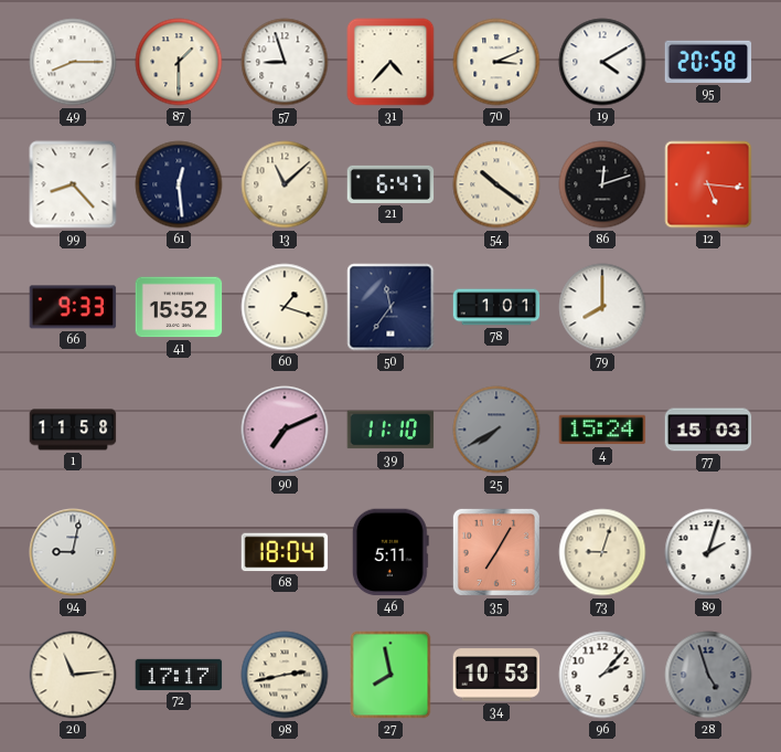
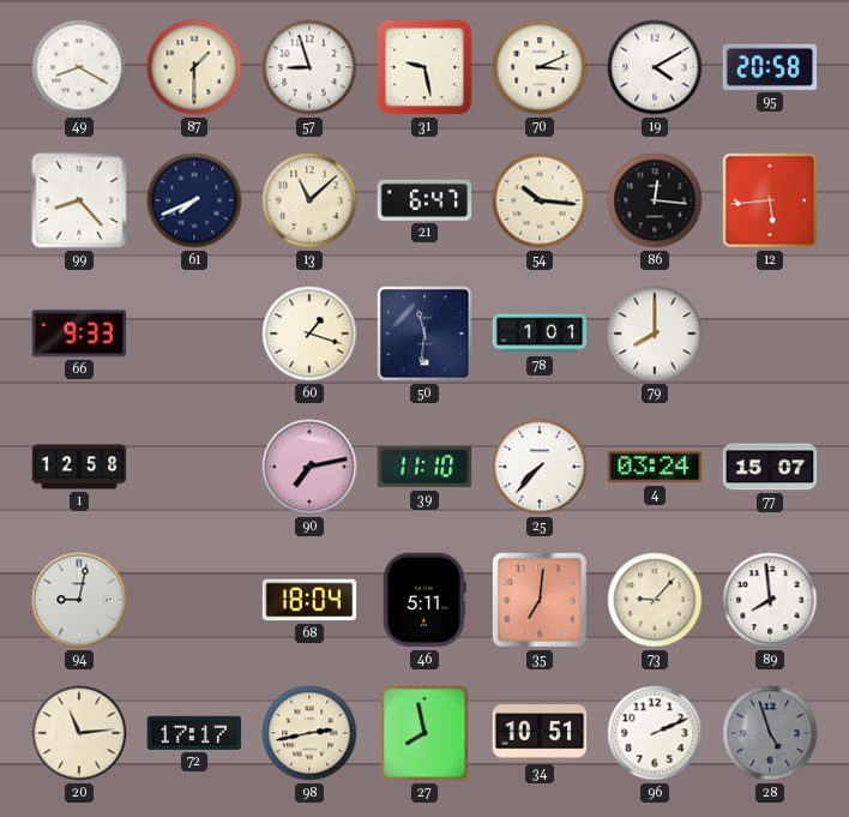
49: 8:15 -> 8:20 (79, 67)
31: 4:37 -> 9:28 (424, 67)
61: 12:29 -> 7:41 (194, 200)
54: 10:21 -> 10:16 (540, 200)
86: 12:12 -> 12:16 (655, 200)
12: 5:16 -> 5:44 (770, 200)
41: 15:52 -> none (179, 307)
50: 11:36 -> 11:31 (424, 334)
1: 11:58 -> 12:58 (79, 467)
90: 7:11 -> 7:13 (309, 467)
25: 7:40 -> 7:37 (540, 467)
25 dial: grey -> white (540, 467)
4: 15:24 -> 03:24 (655, 467)
77: 15:03 -> 15:07 (770, 467)
35: 7:05 -> 7:01 (540, 600)
73: 9:03 -> 9:07 (655, 600)
89: 2:03 -> 7:59 (770, 600)
34: 10:53 -> 10:51 (540, 733)
96: 2:07 -> 2:11 (655, 733)
